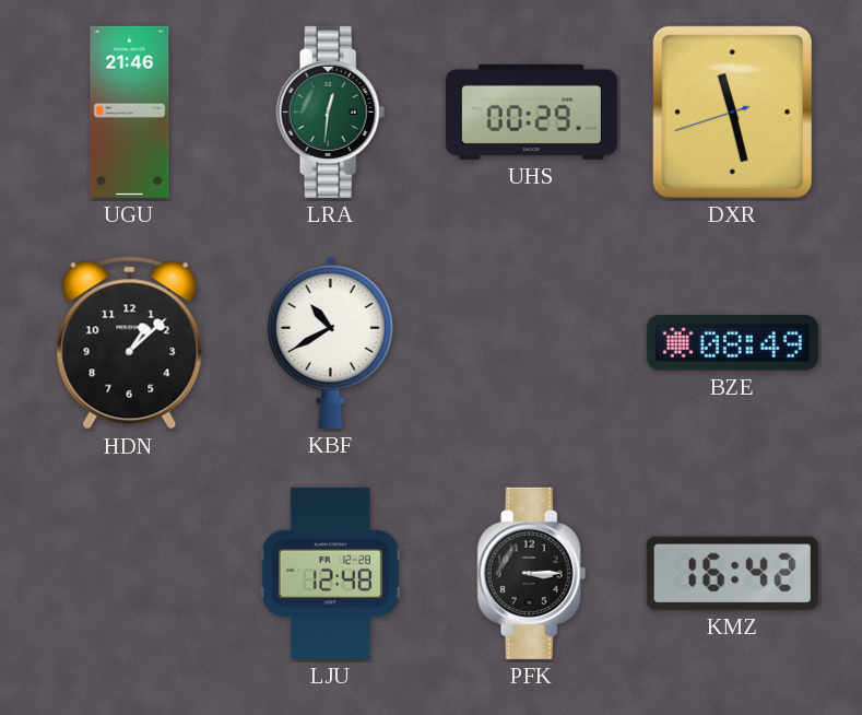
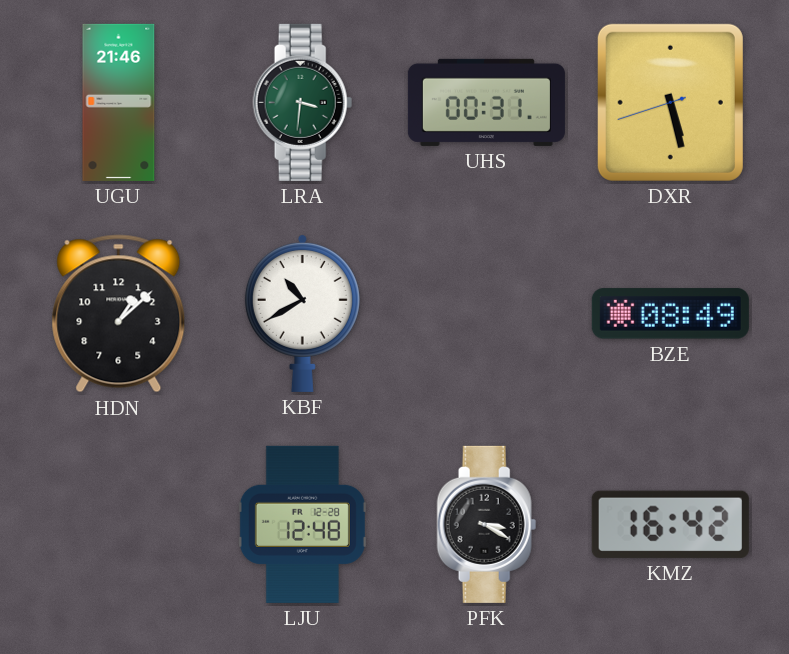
LRA: 12:31 -> 3:31 (303, 102)
UHS: 00:29 -> 00:31 (486, 102)
DXR: 11:27 -> 5:27 (670, 102)
PFK: 3:15 -> 3:20 (487, 524)
